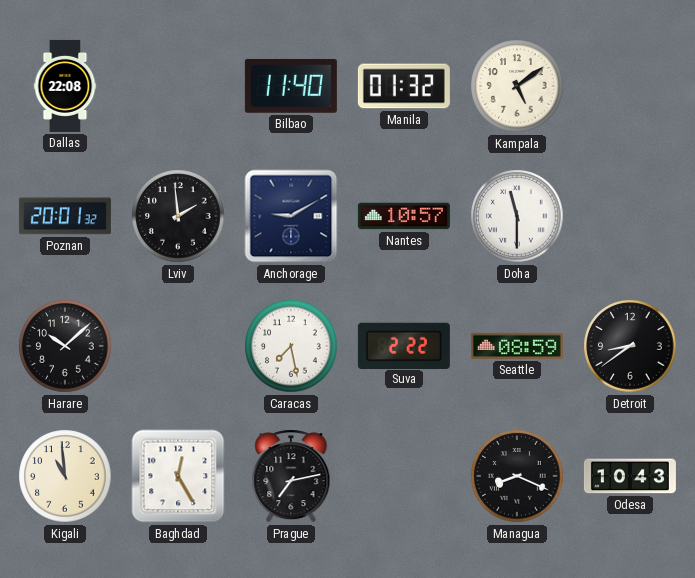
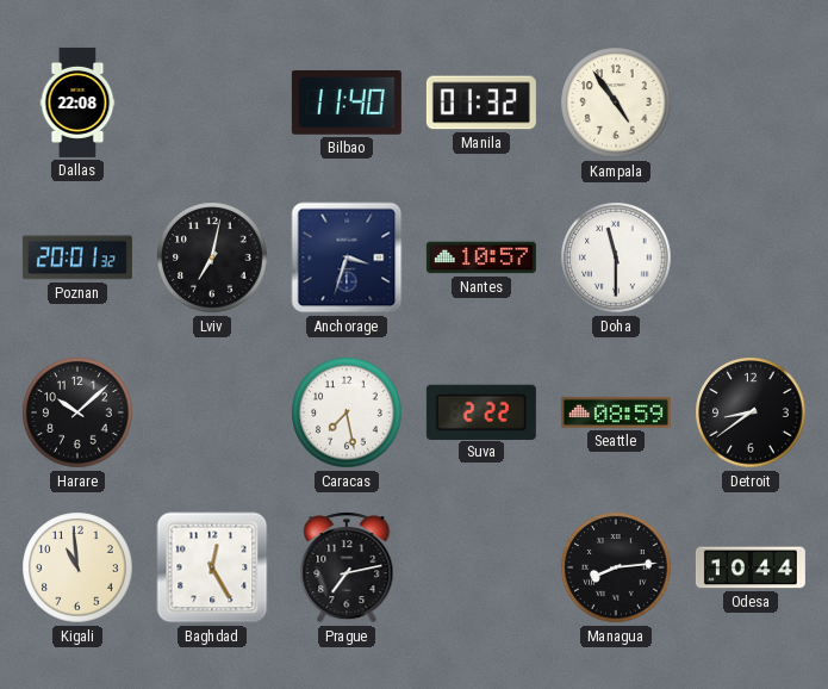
Kampala: 5:09 -> 4:54 (616, 103)
Lviv: 1:59 -> 7:02 (212, 257)
Anchorage: 9:10 -> 3:33 (347, 257)
Managua: 8:19 -> 8:14 (616, 567)
Odesa: 10:43 -> 10:44 (751, 567)
